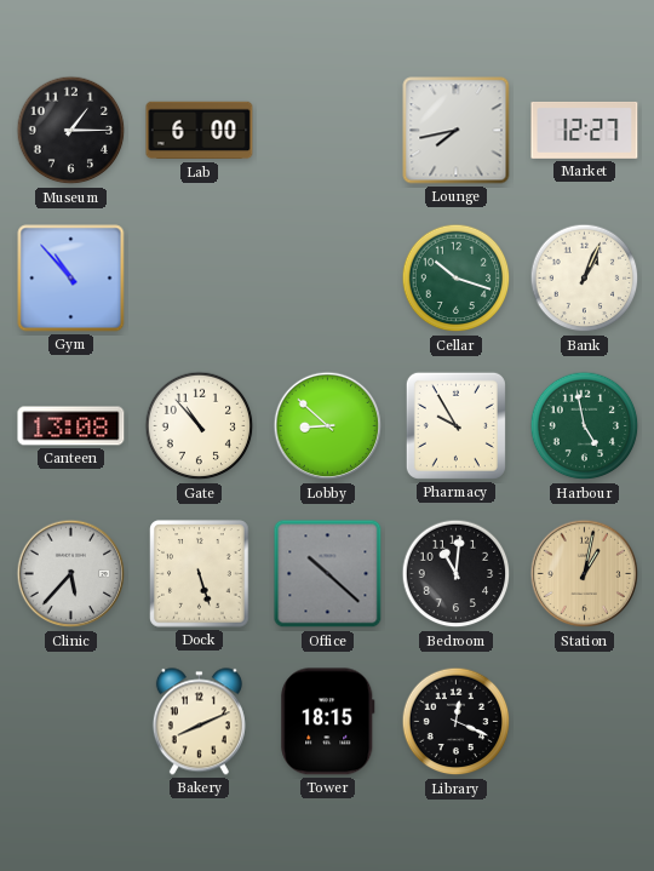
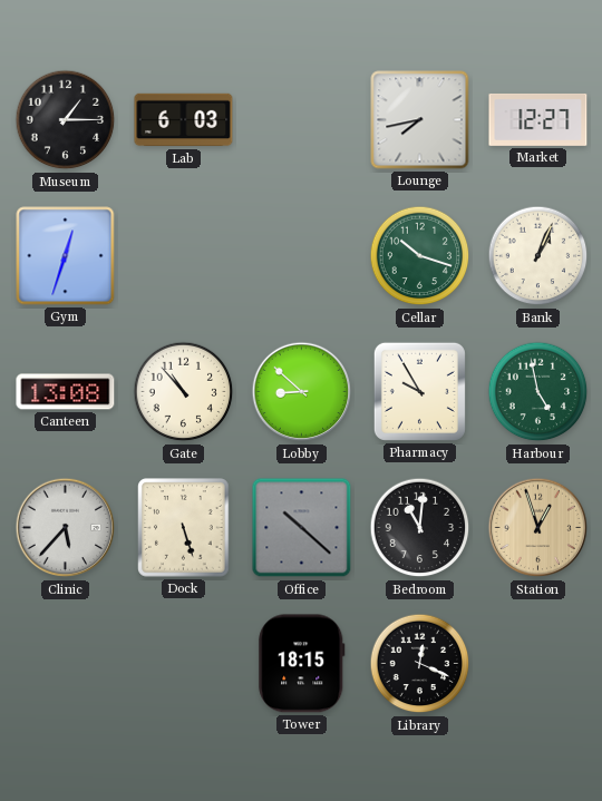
Lab: 6:00 -> 6:03 (184, 120)
Gym: 10:53 -> 12:33 (66, 256)
Station: 1:02 -> 12:57 (538, 528)
Bakery: 8:11 -> none (199, 722)
